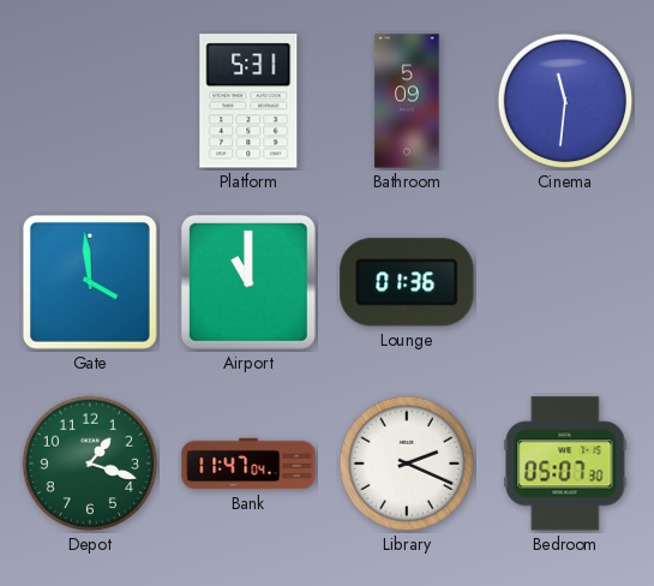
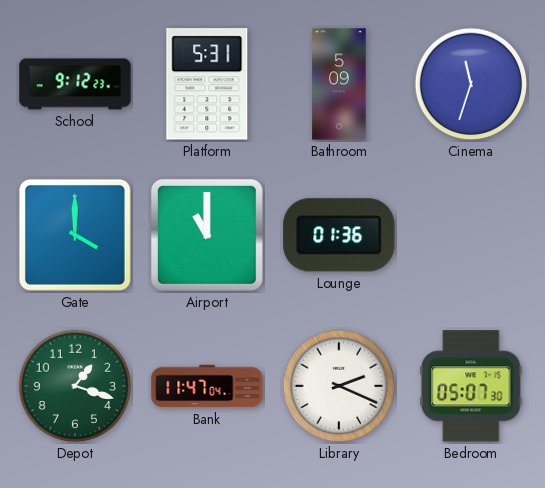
School: none -> 9:12 (75, 84)
Cinema: 11:31 -> 11:33 (471, 84)
Gate: 3:59 -> 4:00 (75, 235)
